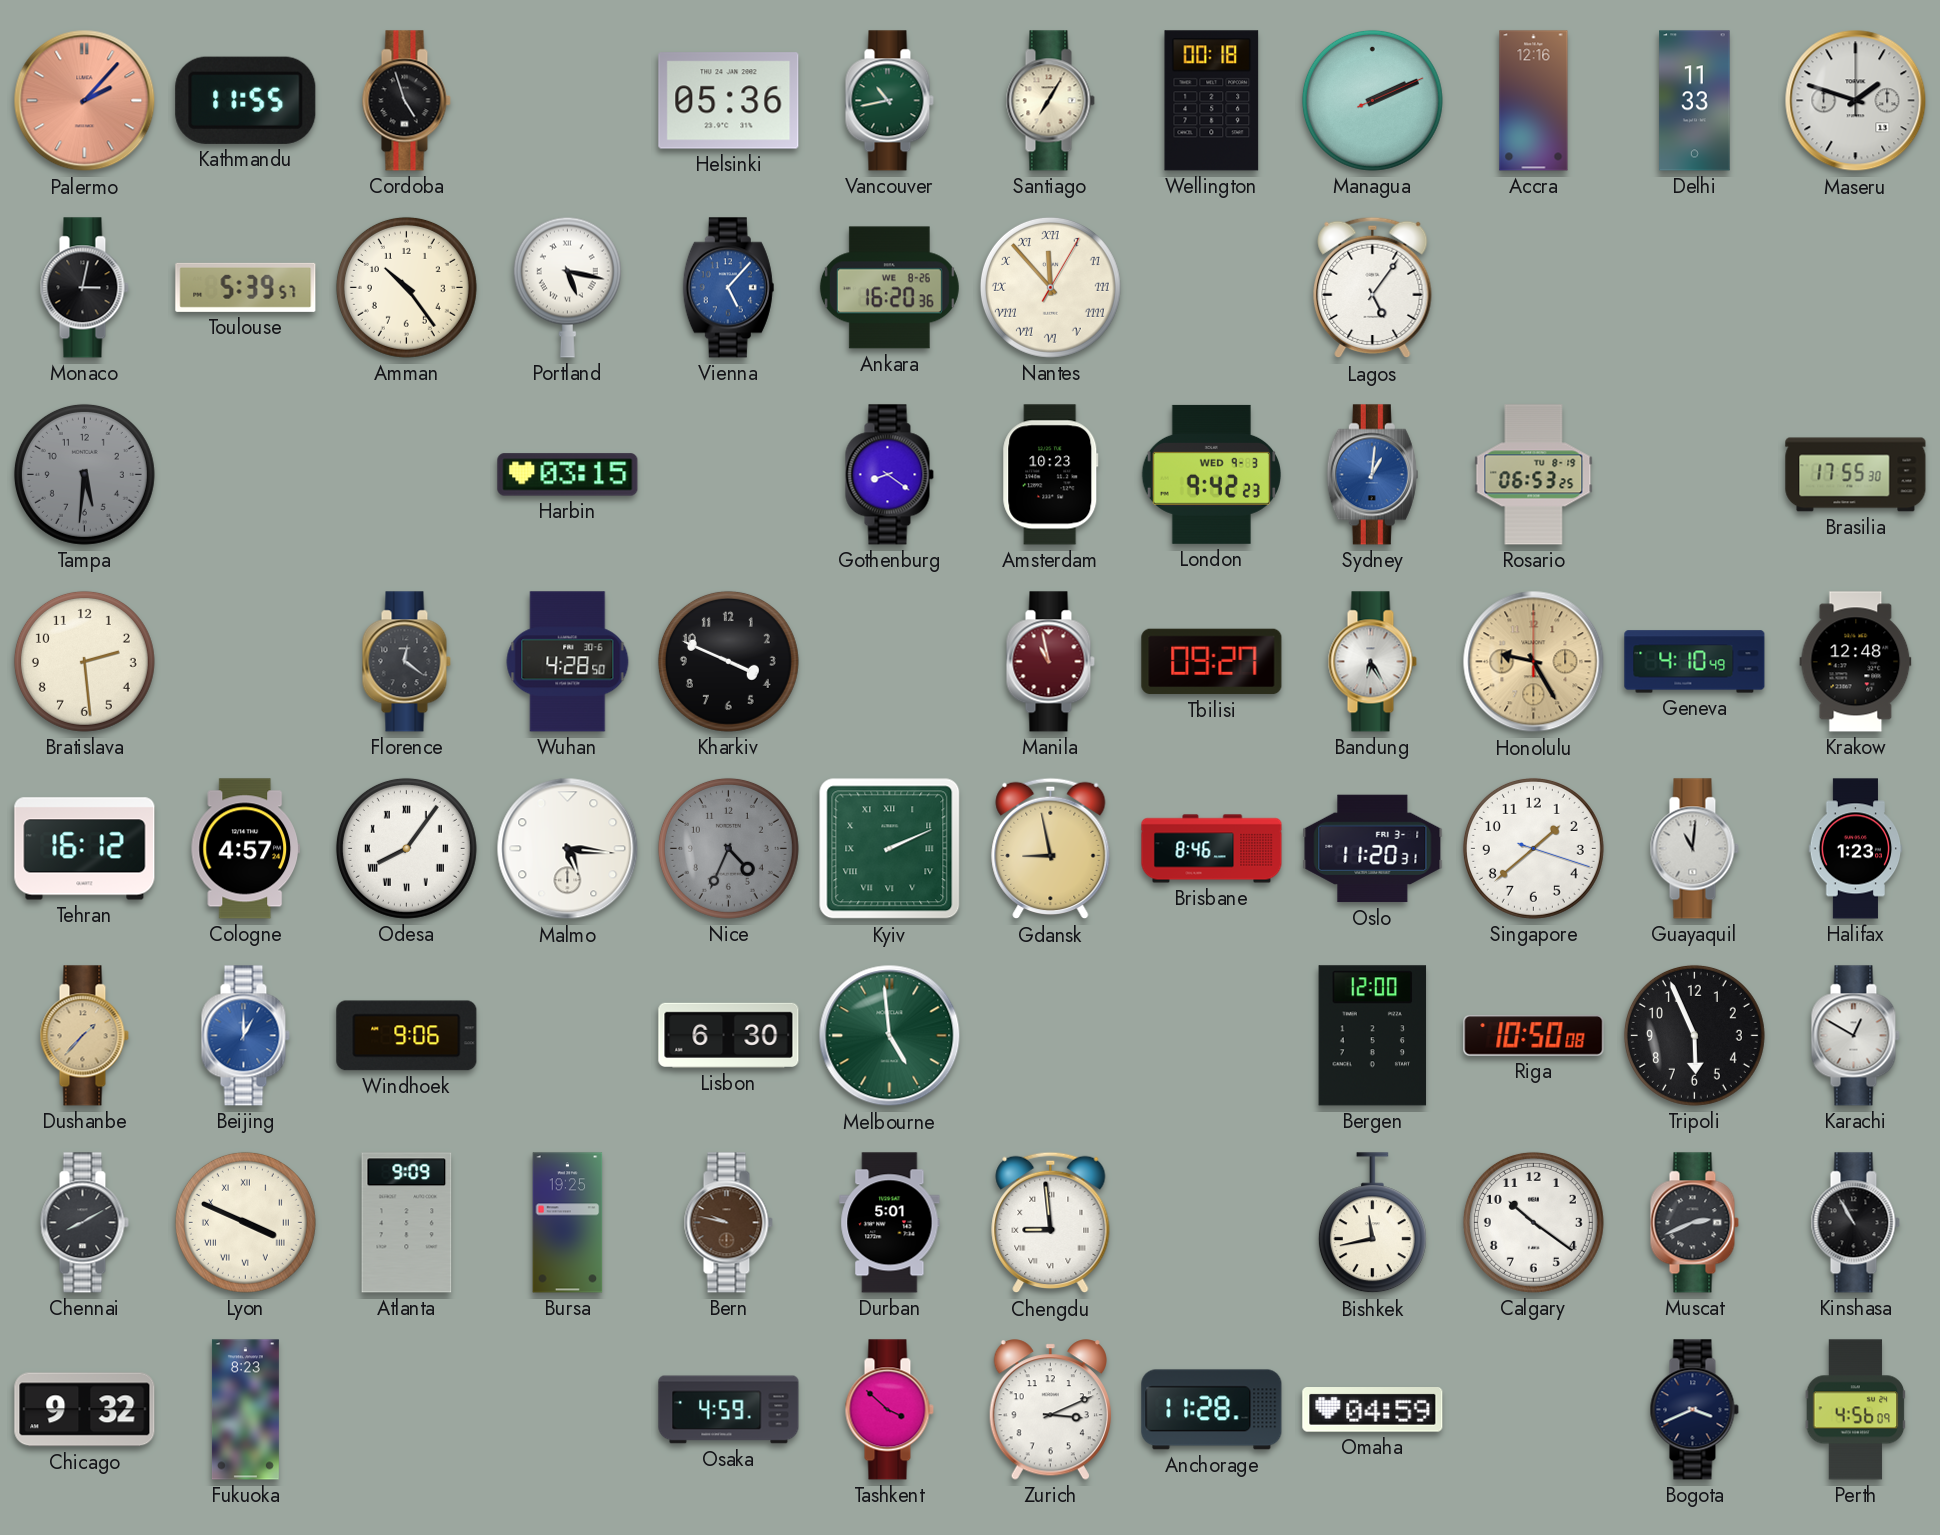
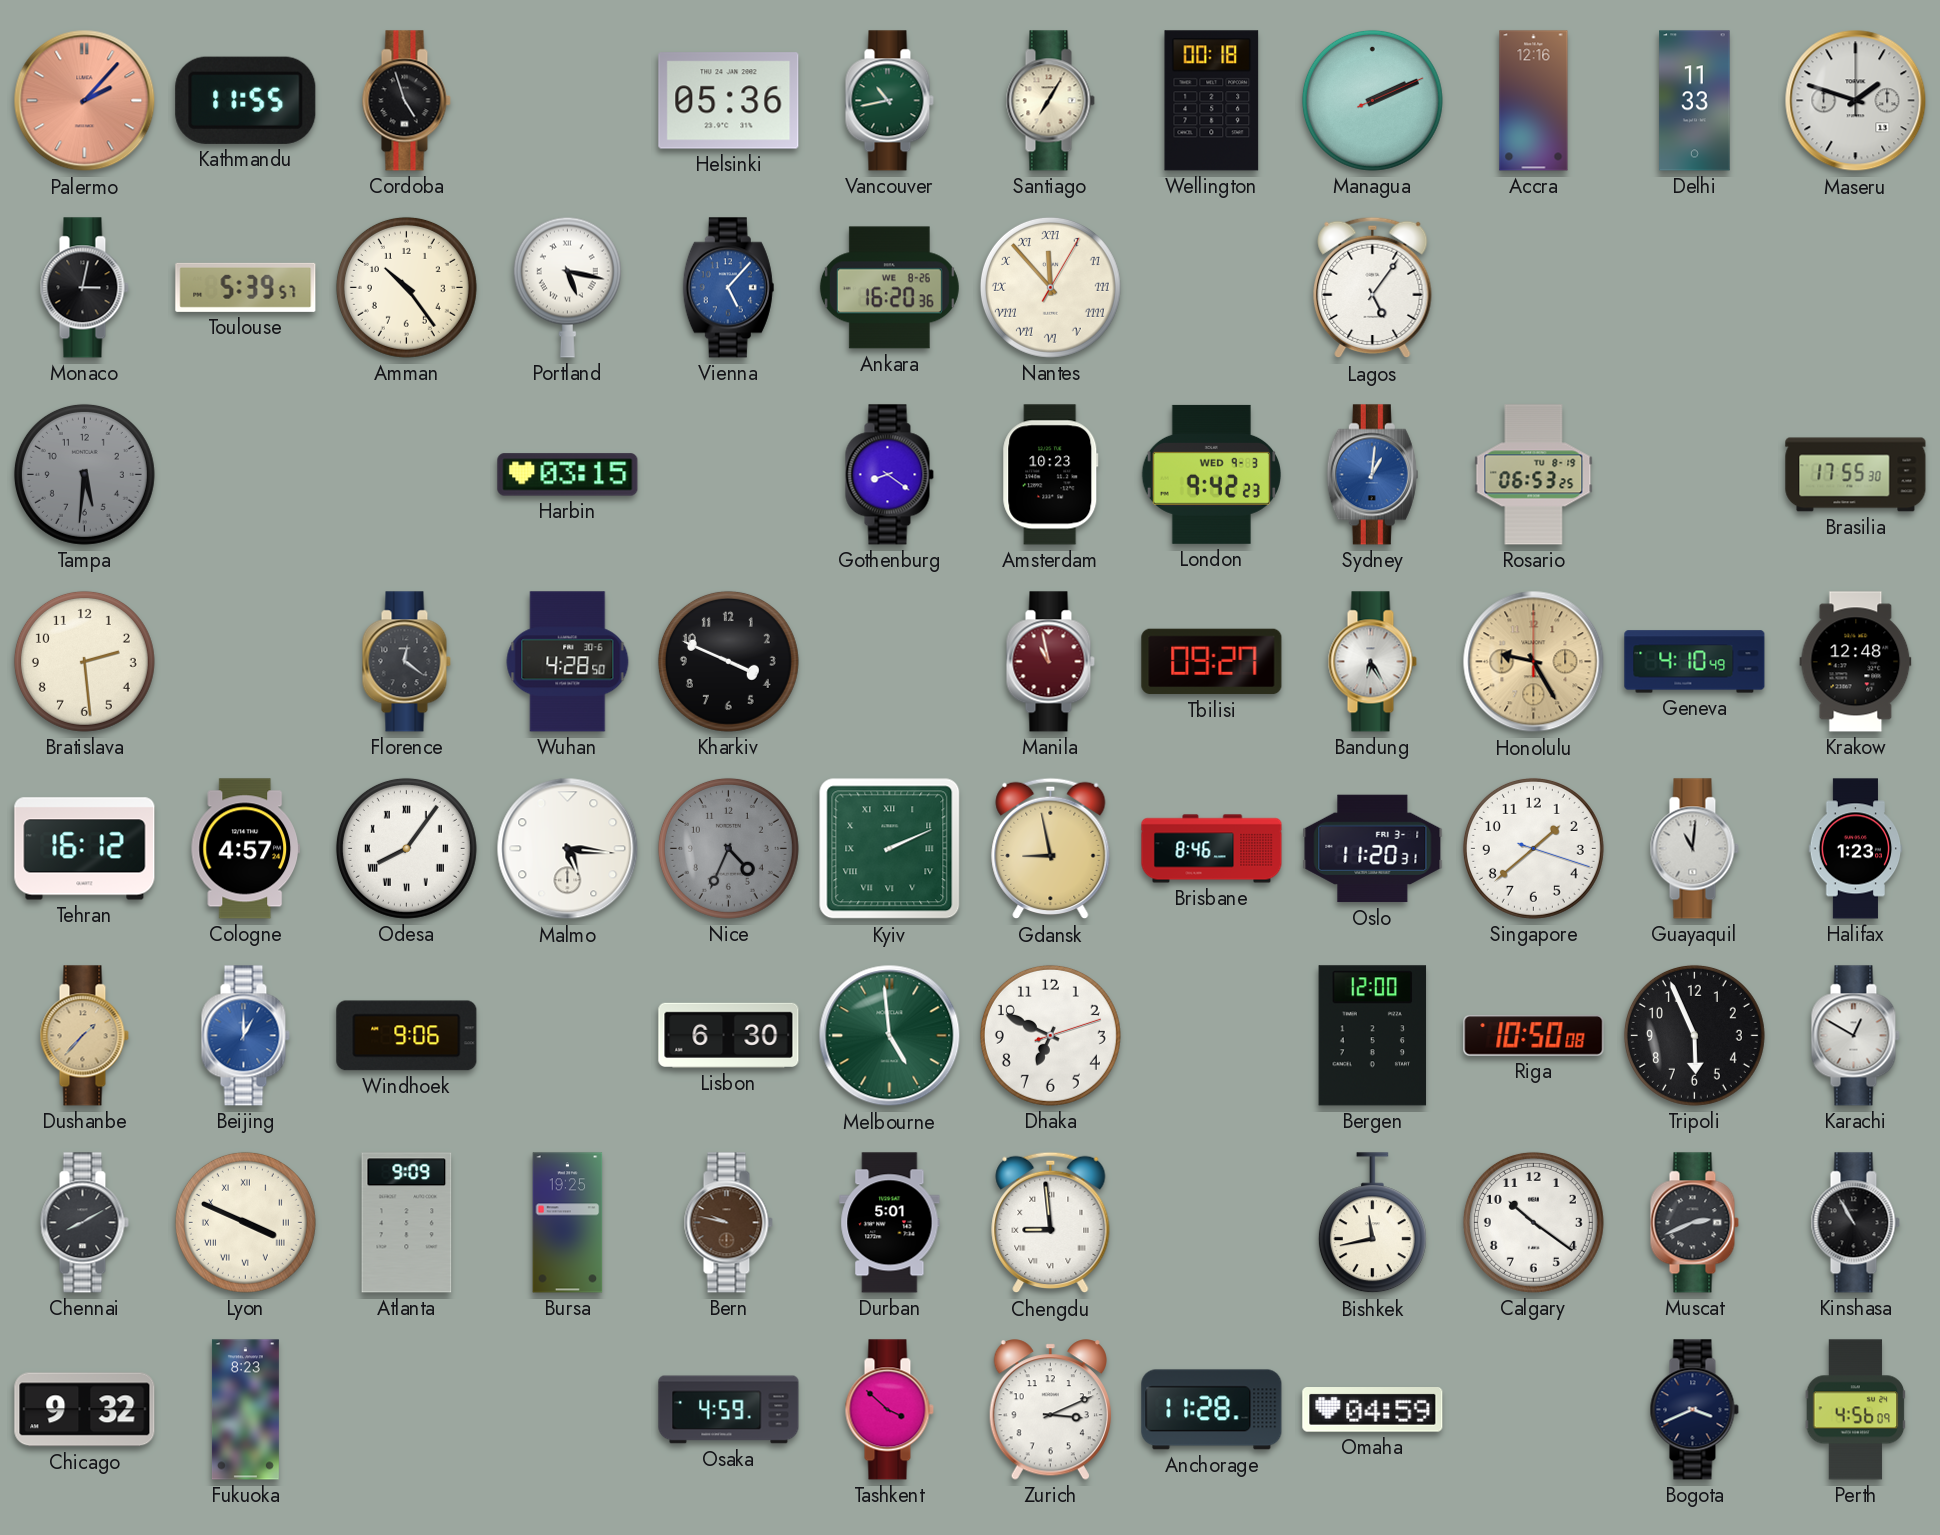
Dhaka: none -> 6:49 (1050, 1035)
